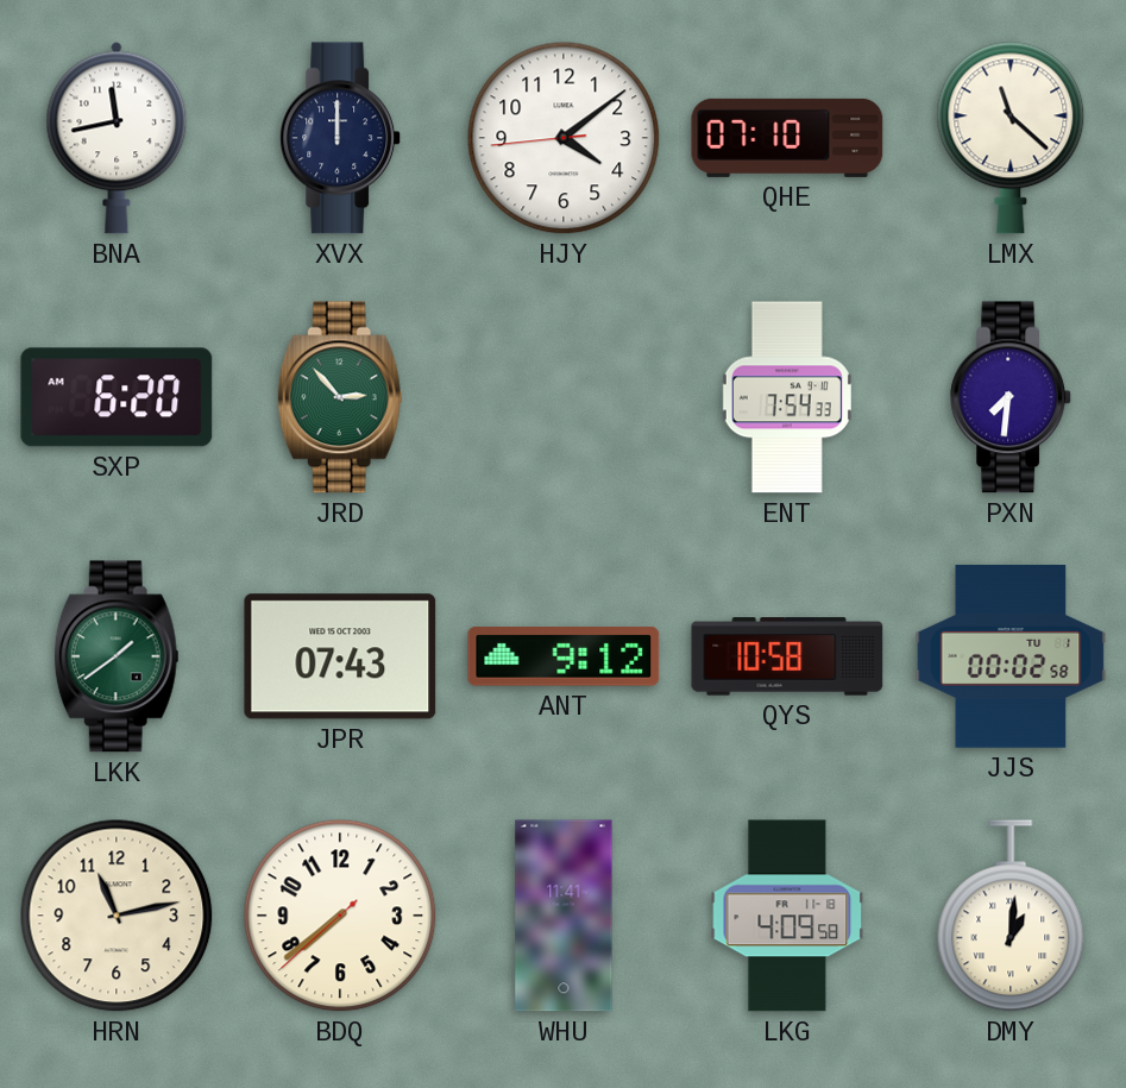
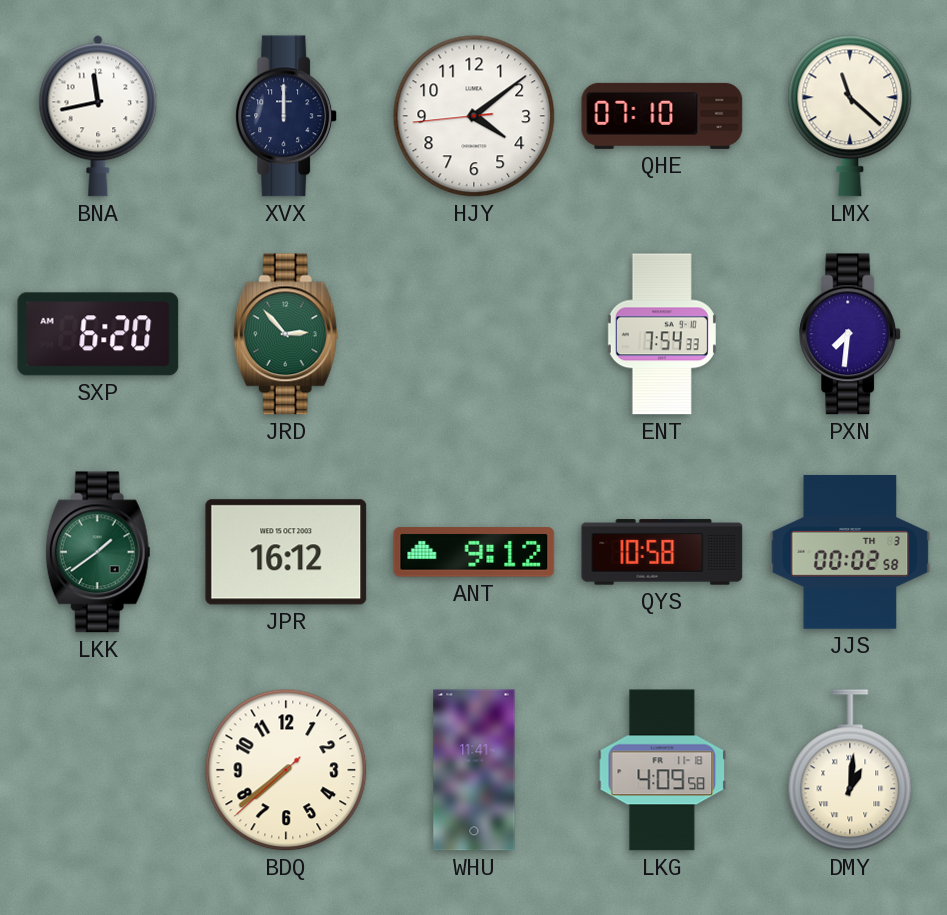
JPR: 07:43 -> 16:12 (286, 552)
JJS date: TU 1 -> TH 3 (850, 552)
HRN: 11:13 -> none (117, 916)
